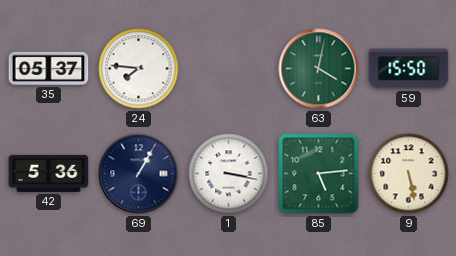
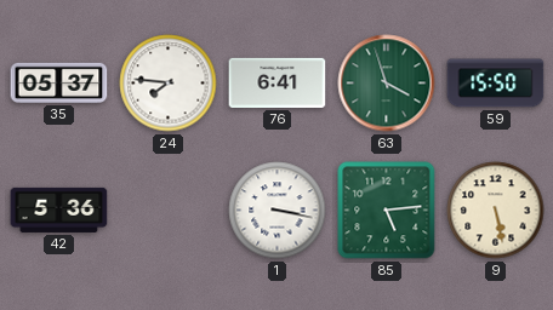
76: none -> 6:41 (278, 82)
63: 4:02 -> 3:57 (387, 84)
69: 1:05 -> none (139, 174)
